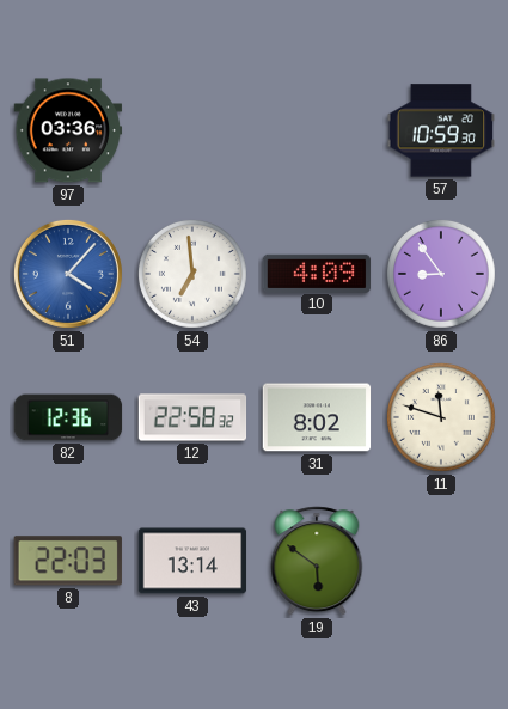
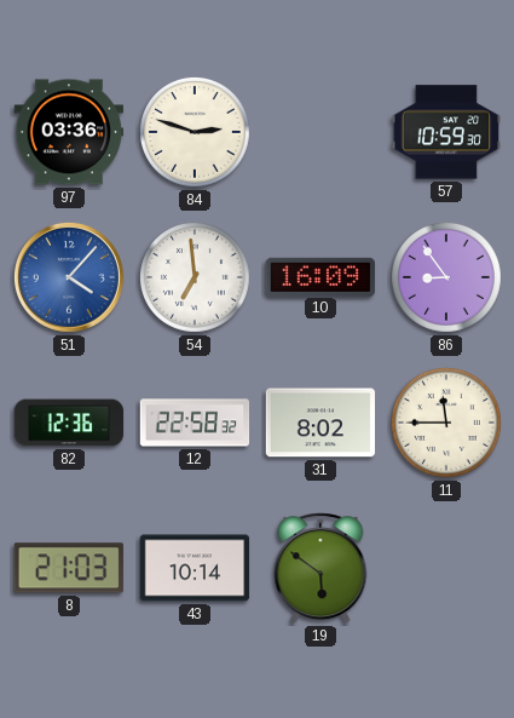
84: none -> 2:48 (195, 132)
10: 4:09 -> 16:09 (320, 276)
11: 11:48 -> 11:45 (446, 423)
8: 22:03 -> 21:03 (69, 568)
43: 13:14 -> 10:14 (195, 568)
